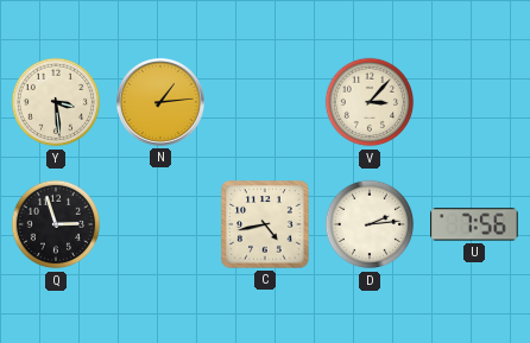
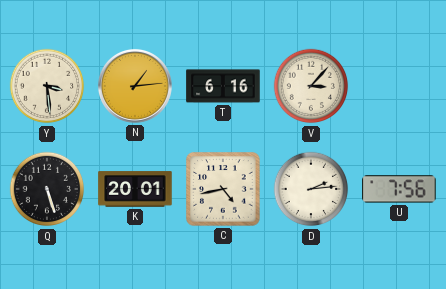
T: none -> 6:16 (223, 86)
Q: 2:57 -> 5:27 (47, 189)
K: none -> 20:01 (135, 189)
